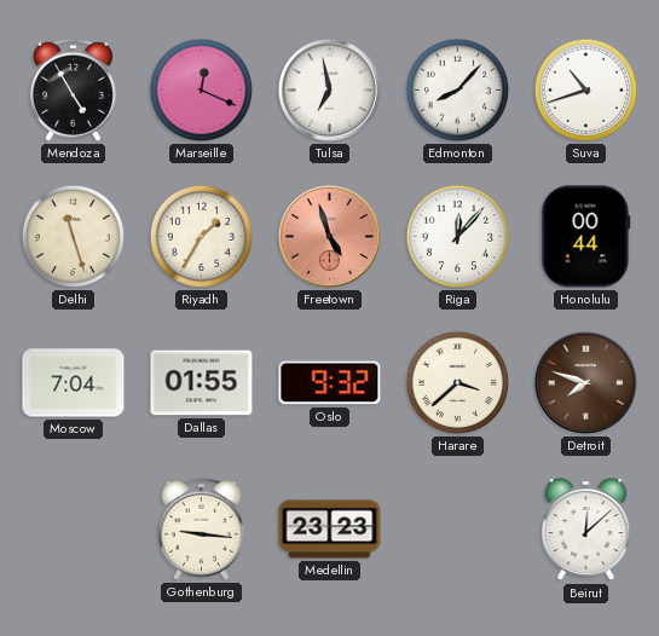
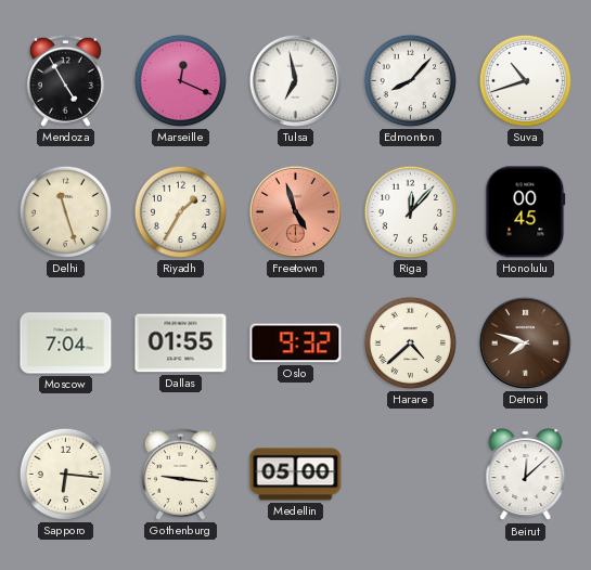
Honolulu: 00:44 -> 00:45 (526, 212)
Harare: 3:38 -> 4:38 (410, 342)
Sapporo: none -> 6:16 (65, 474)
Medellin: 23:23 -> 05:00 (296, 475)
